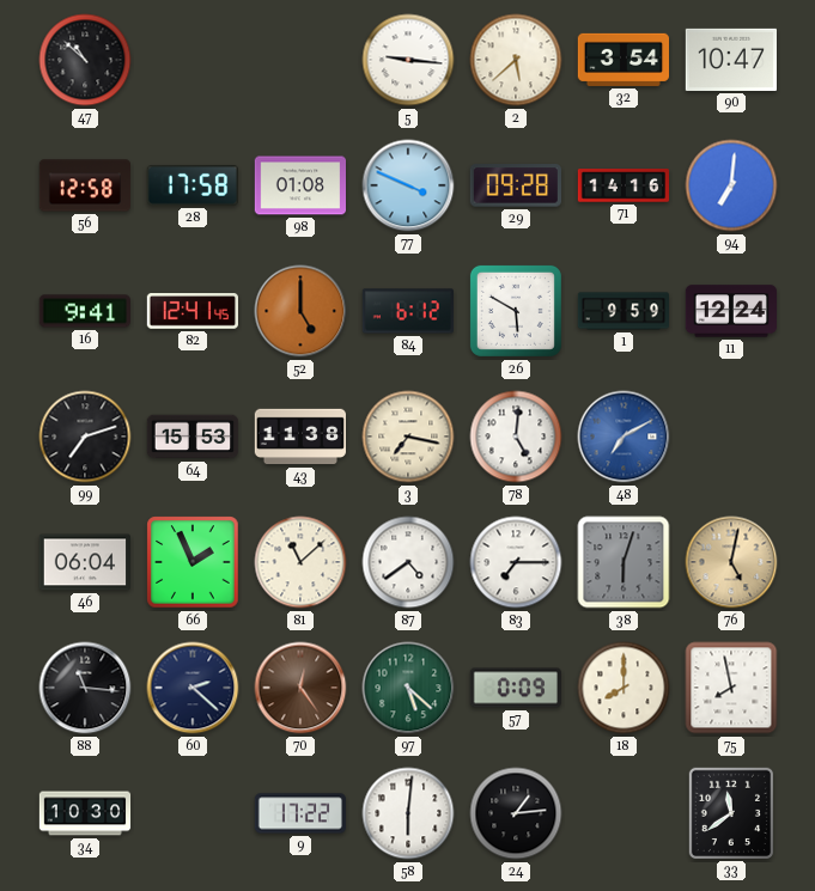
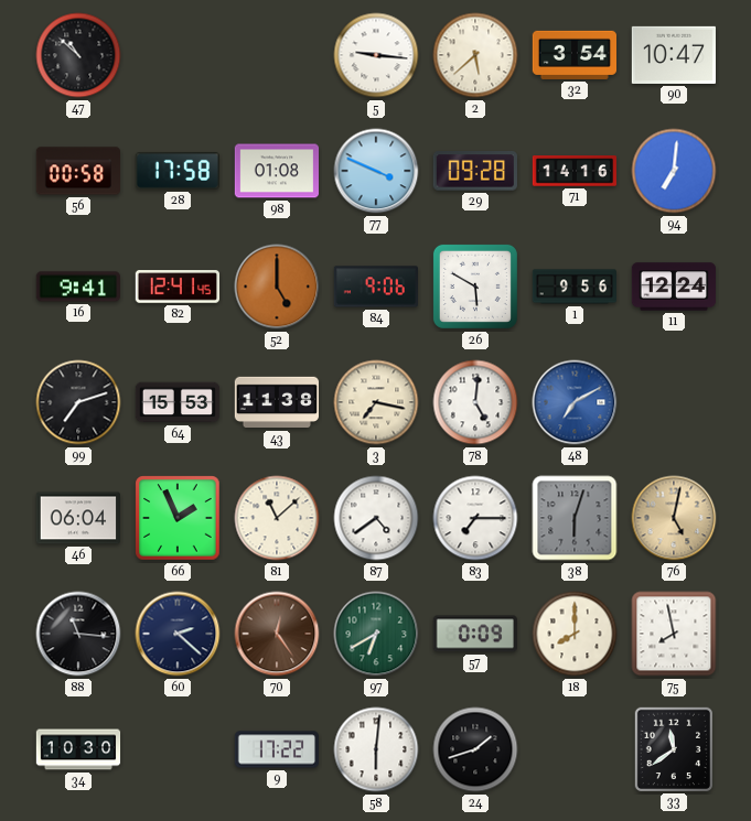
56: 12:58 -> 00:58 (77, 171)
84: 6:12 -> 9:06 (375, 287)
1: 9:59 -> 9:56 (575, 287)
97: 5:22 -> 6:40 (376, 634)
24: 1:14 -> 1:42 (475, 749)
